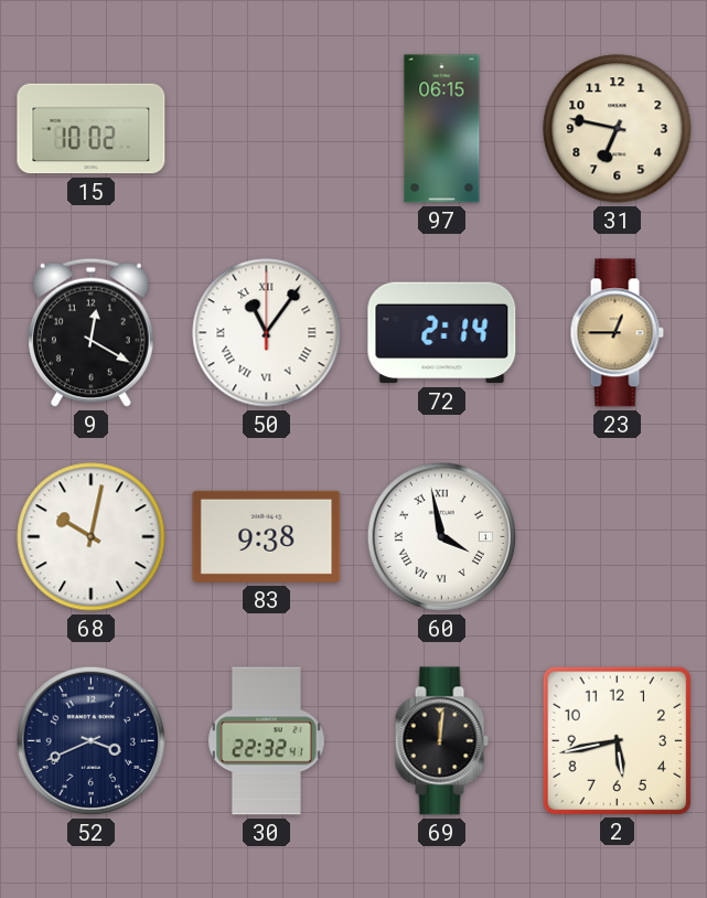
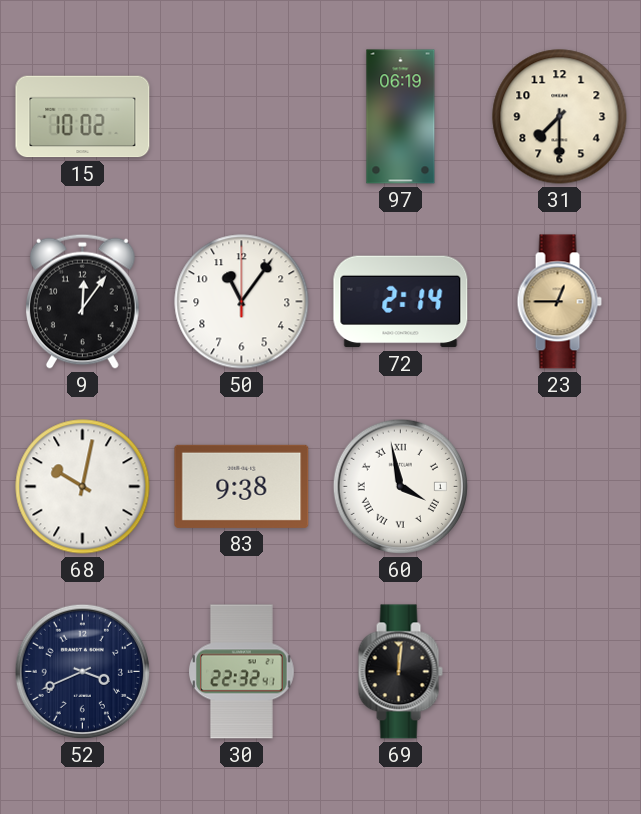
97: 06:15 -> 06:19 (401, 117)
31: 6:47 -> 7:30 (560, 117)
9: 12:20 -> 12:06 (83, 301)
50 numerals: Roman -> Arabic (242, 302)
2: 5:43 -> none (617, 740)
